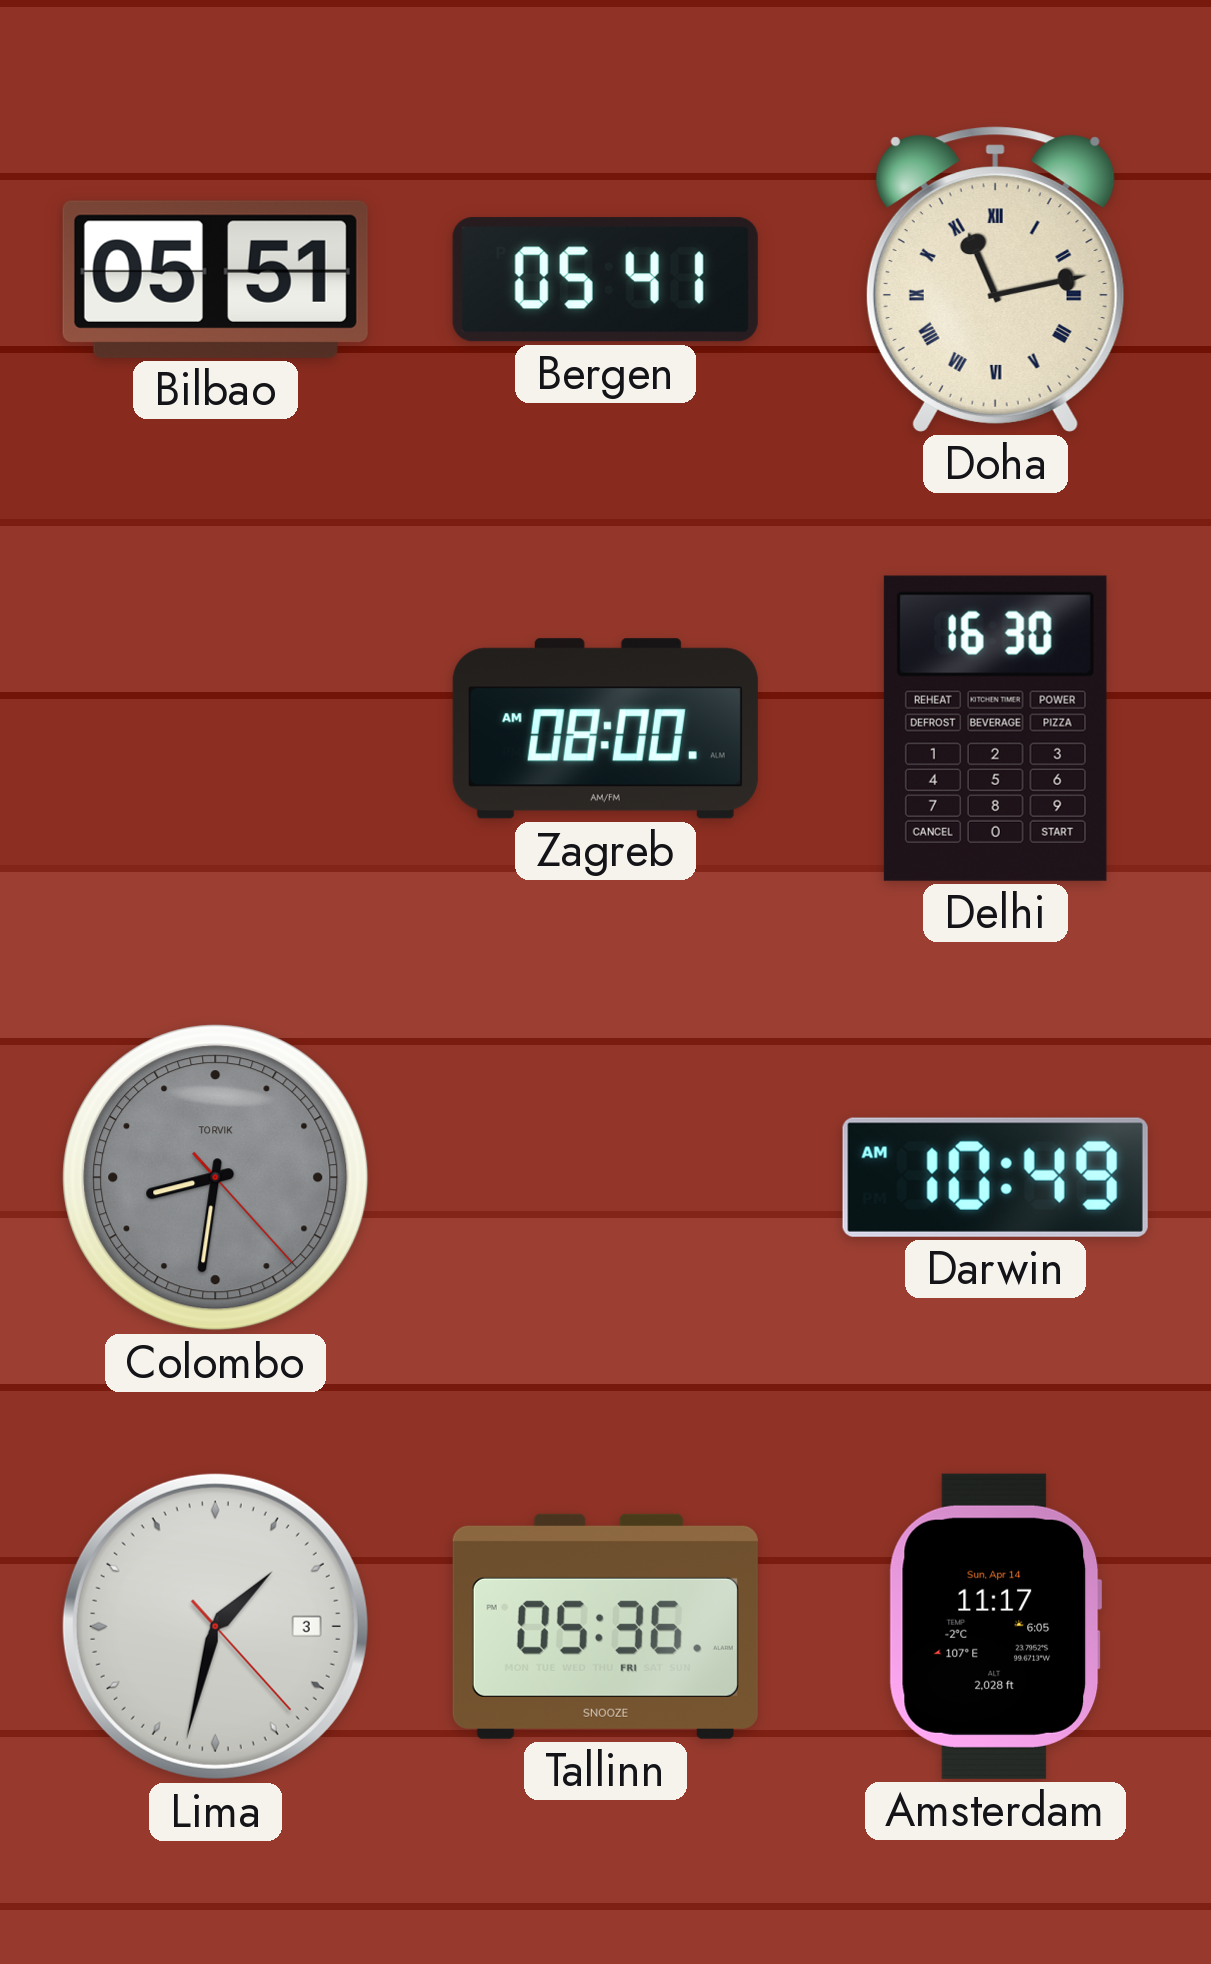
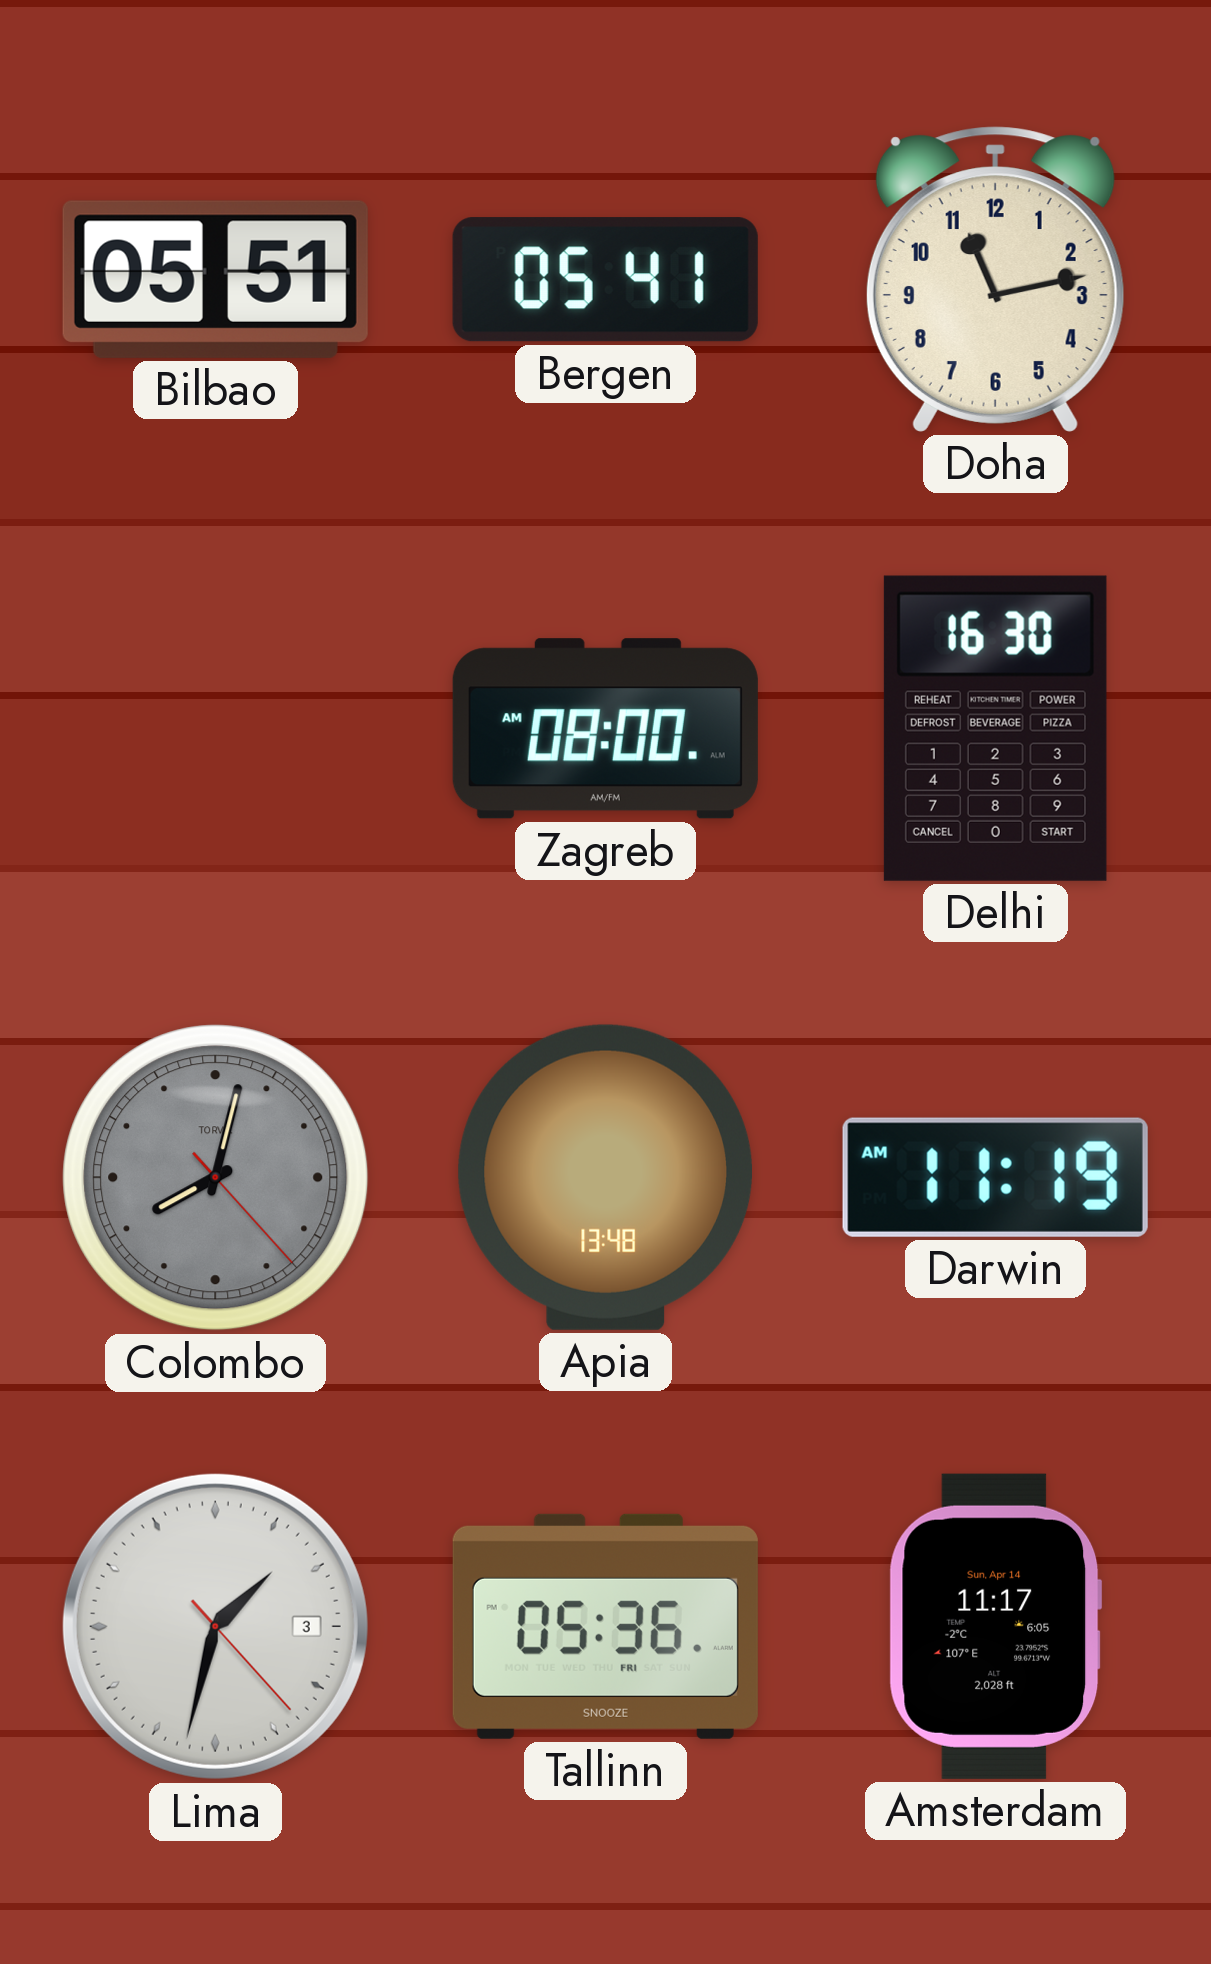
Doha numerals: Roman -> Arabic (995, 279)
Colombo: 8:31 -> 8:02 (216, 1178)
Apia: none -> 13:48 (605, 1177)
Darwin: 10:49 -> 11:19 (995, 1177)
